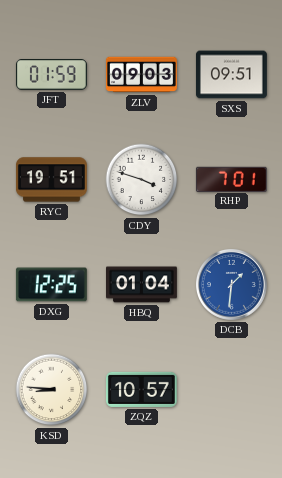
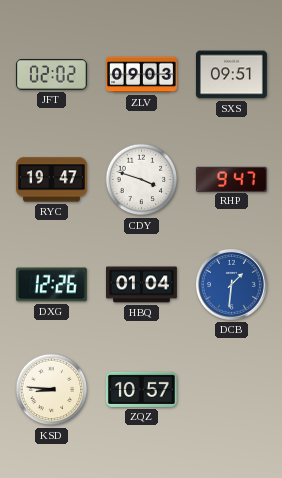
JFT: 01:59 -> 02:02 (51, 75)
RYC: 19:51 -> 19:47 (52, 180)
RHP: 7:01 -> 9:47 (231, 179)
DXG: 12:25 -> 12:26 (51, 285)
